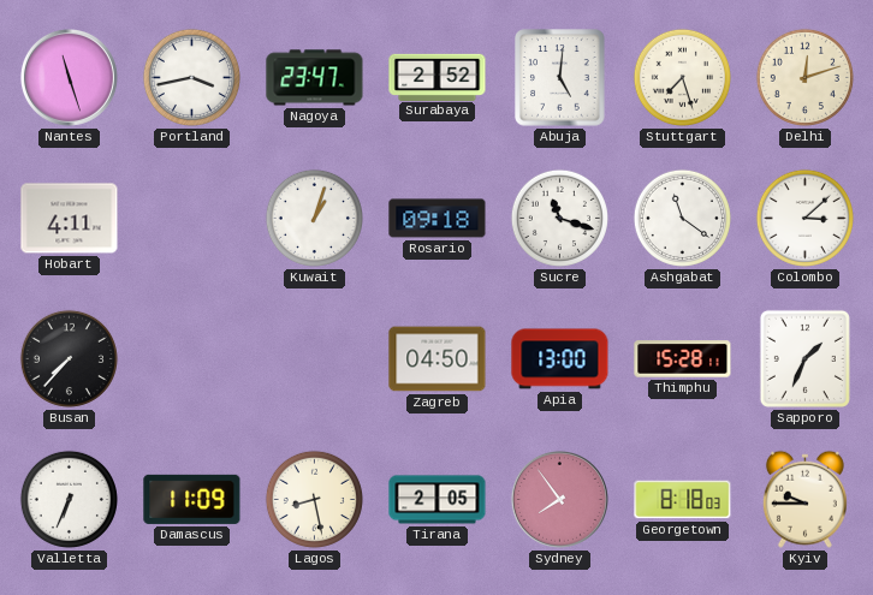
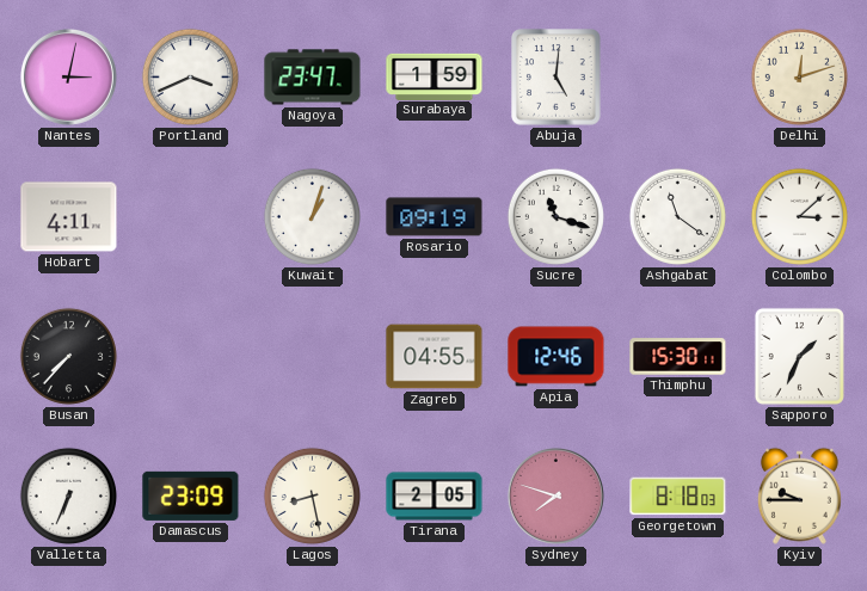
Nantes: 11:27 -> 3:02 (68, 76)
Portland: 3:43 -> 3:41 (190, 76)
Surabaya: 2:52 -> 1:59 (435, 76)
Stuttgart: 7:27 -> none (682, 77)
Rosario: 09:18 -> 09:19 (435, 217)
Zagreb: 04:50 -> 04:55 (435, 357)
Apia: 13:00 -> 12:46 (557, 357)
Thimphu: 15:28 -> 15:30 (678, 357)
Damascus: 11:09 -> 23:09 (191, 495)
Sydney: 7:54 -> 7:48 (555, 495)
